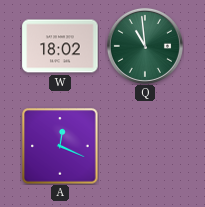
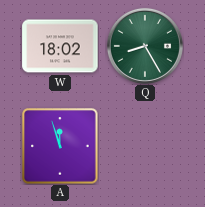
Q: 10:59 -> 8:25 (145, 46)
A: 12:19 -> 11:57 (60, 146)
